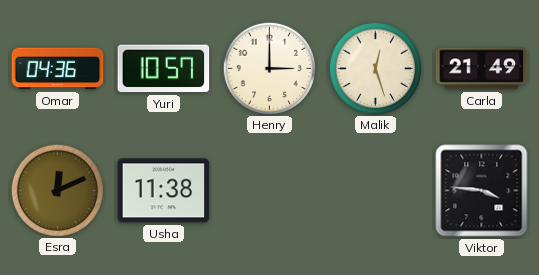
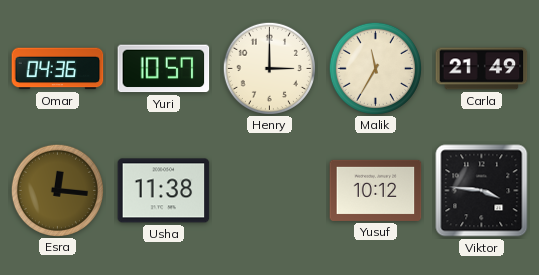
Malik: 12:27 -> 11:35 (375, 68)
Esra: 12:11 -> 12:16 (57, 190)
Yusuf: none -> 10:12 (376, 190)
